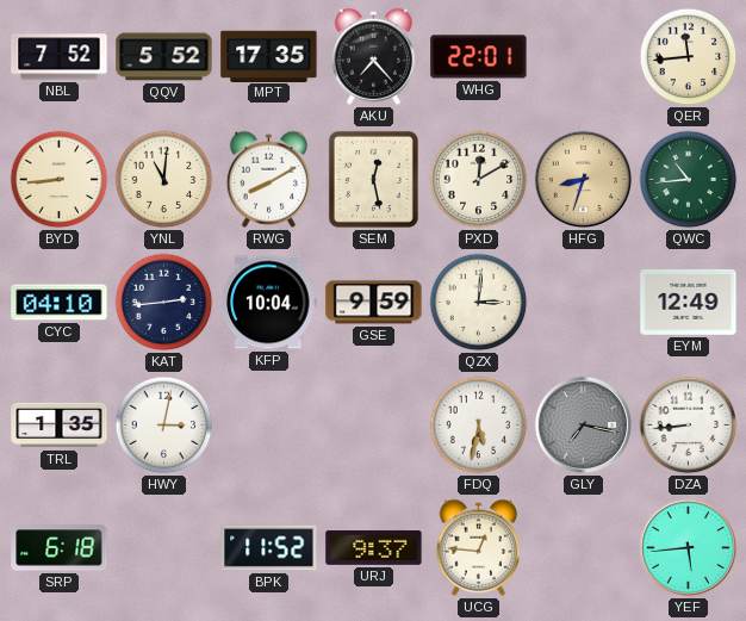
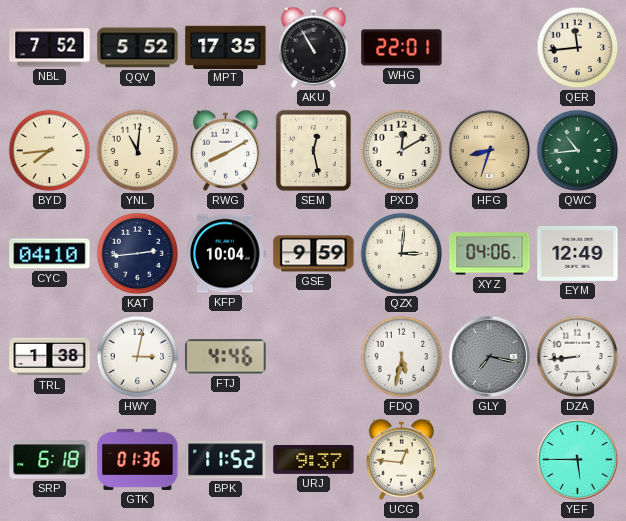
AKU: 7:23 -> 10:55 (313, 47)
BYD: 8:44 -> 7:44 (50, 151)
XYZ: none -> 04:06 (490, 254)
TRL: 1:35 -> 1:38 (50, 357)
FTJ: none -> 4:46 (226, 357)
GTK: none -> 01:36 (138, 459)
YEF: 5:44 -> 5:45 (578, 460)
